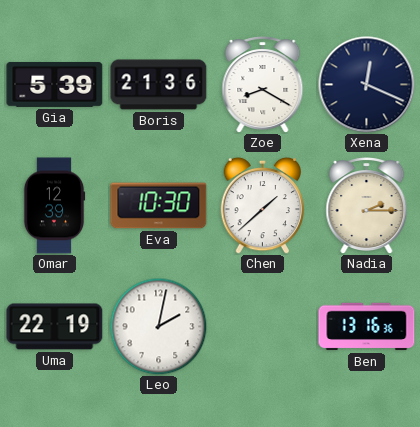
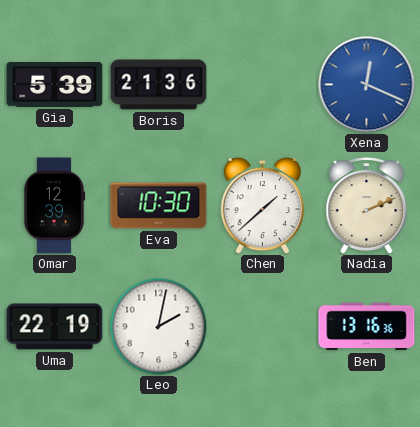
Zoe: 8:20 -> none (263, 85)
Xena dial: navy -> blue (367, 85)
Nadia: 2:15 -> 2:11 (367, 206)
